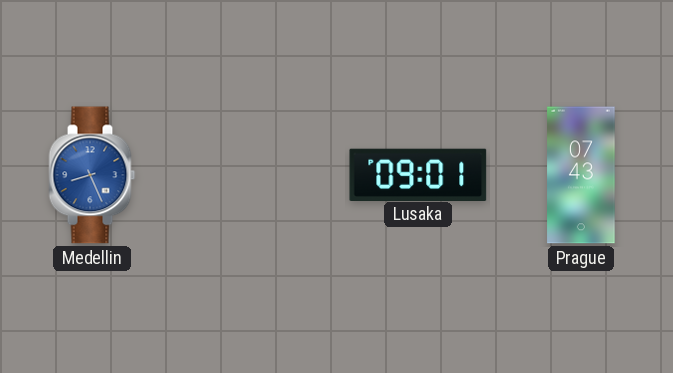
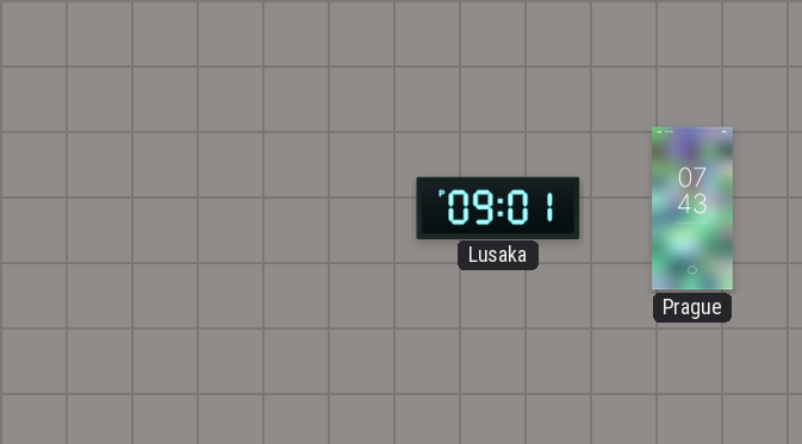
Medellin: 8:26 -> none (92, 175)
